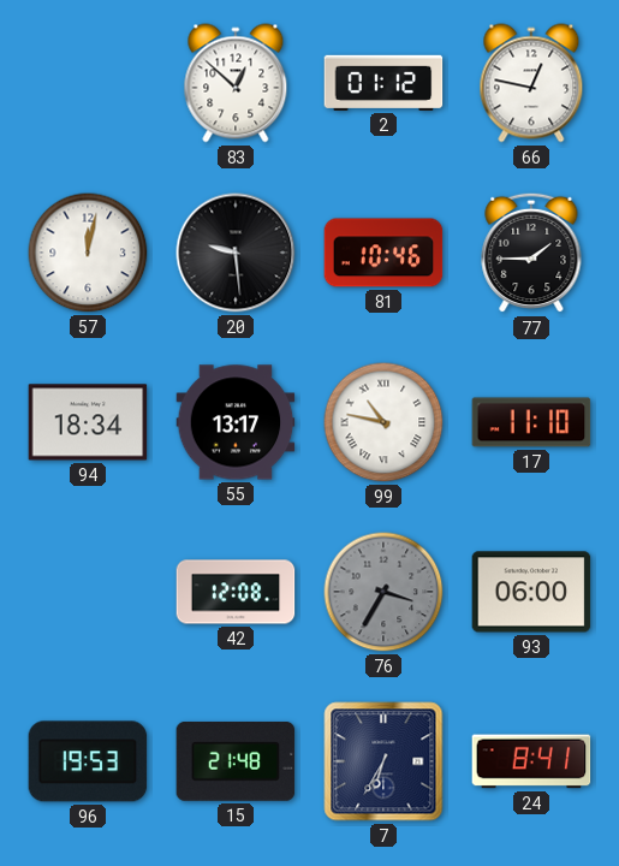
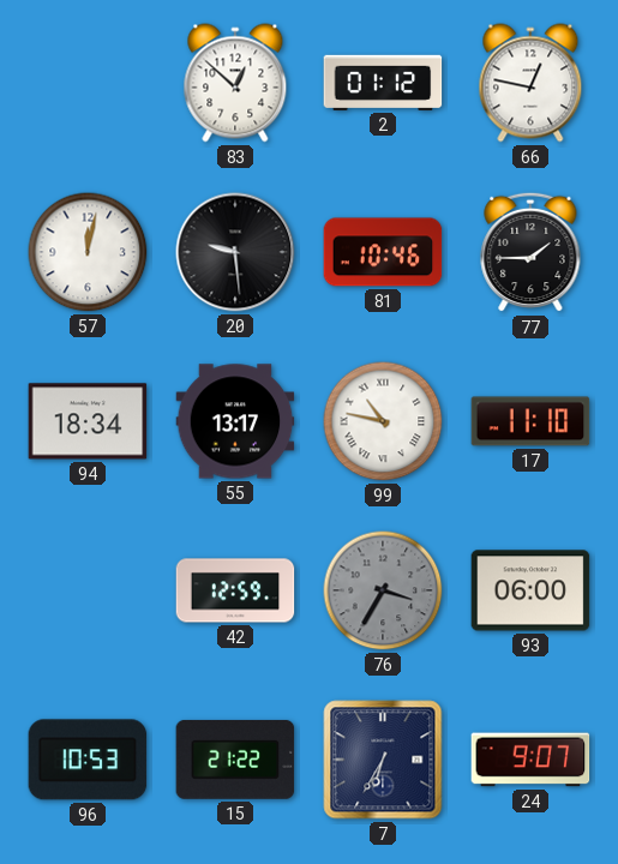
42: 12:08 -> 12:59 (235, 590)
96: 19:53 -> 10:53 (88, 760)
15: 21:48 -> 21:22 (235, 760)
24: 8:41 -> 9:07 (530, 760)
